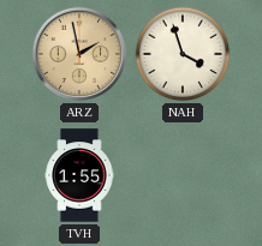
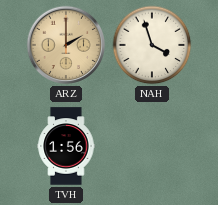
ARZ: 1:58 -> 2:00 (66, 45)
TVH: 1:55 -> 1:56 (66, 146)
